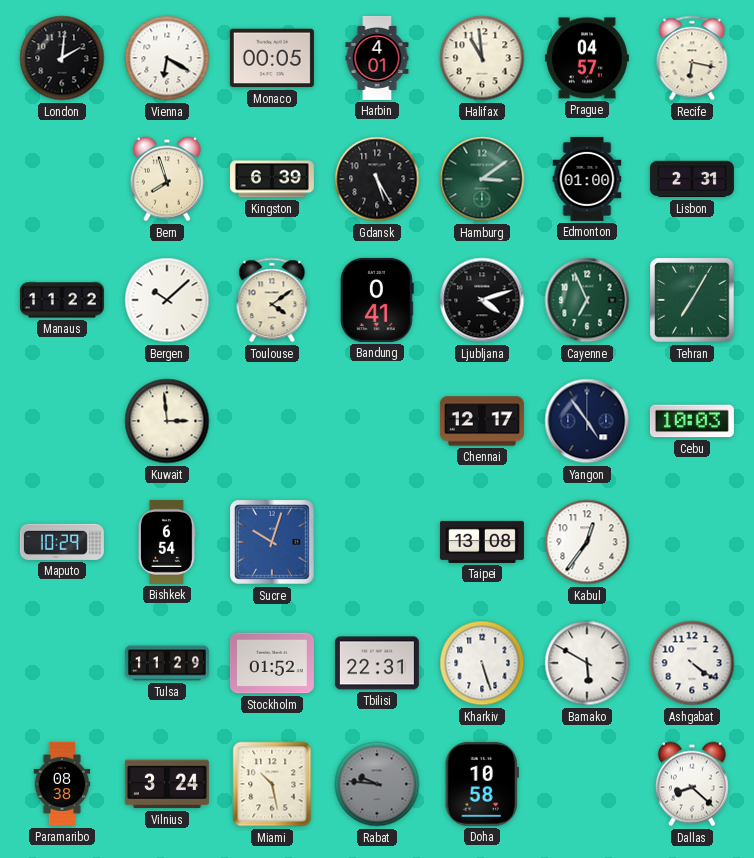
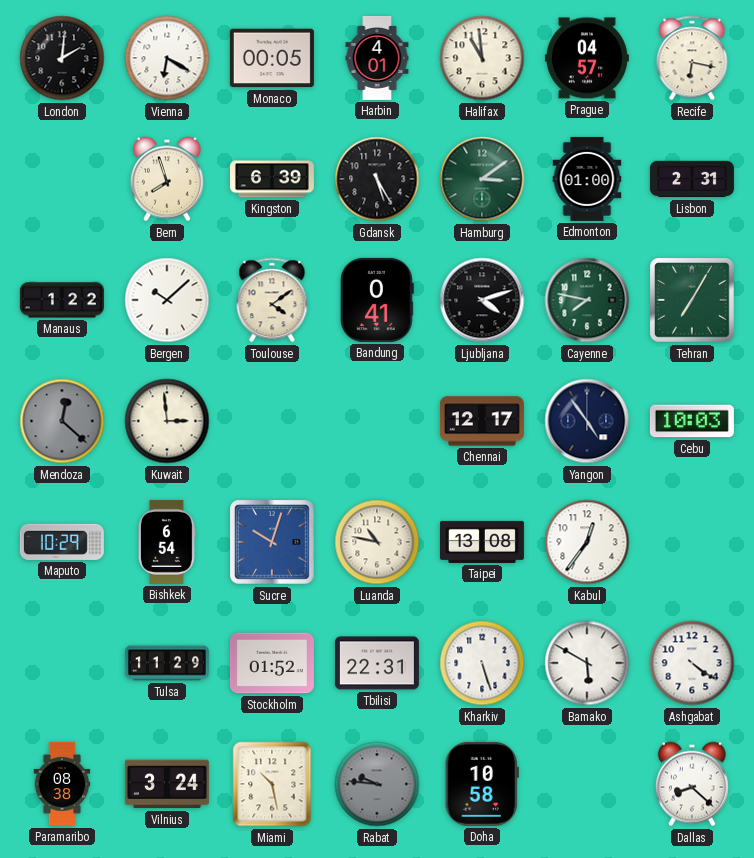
Manaus: 11:22 -> 1:22 (62, 300)
Cayenne: 6:56 -> 7:47 (587, 300)
Mendoza: none -> 12:22 (62, 421)
Luanda: none -> 10:47 (377, 542)
